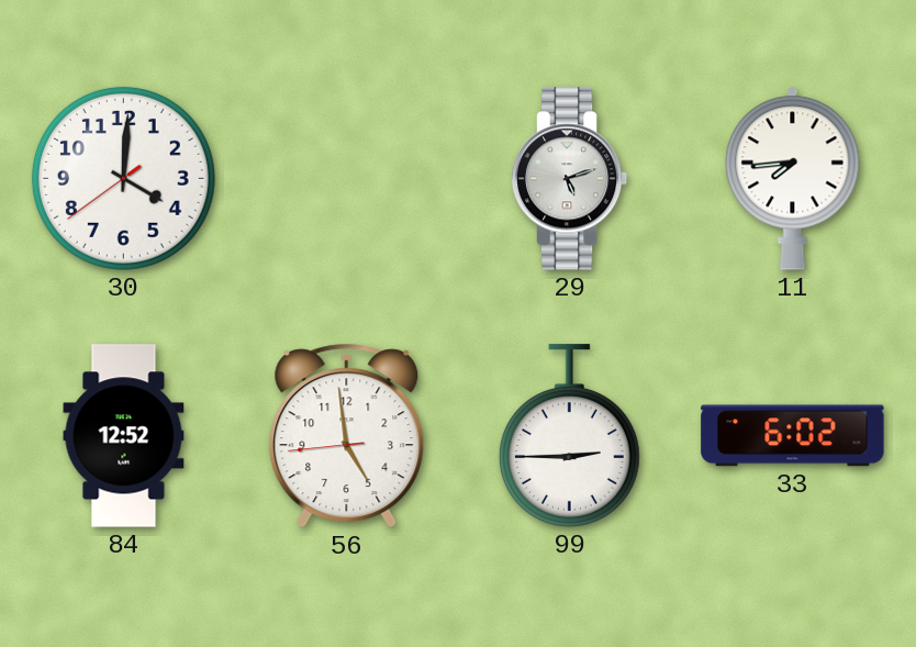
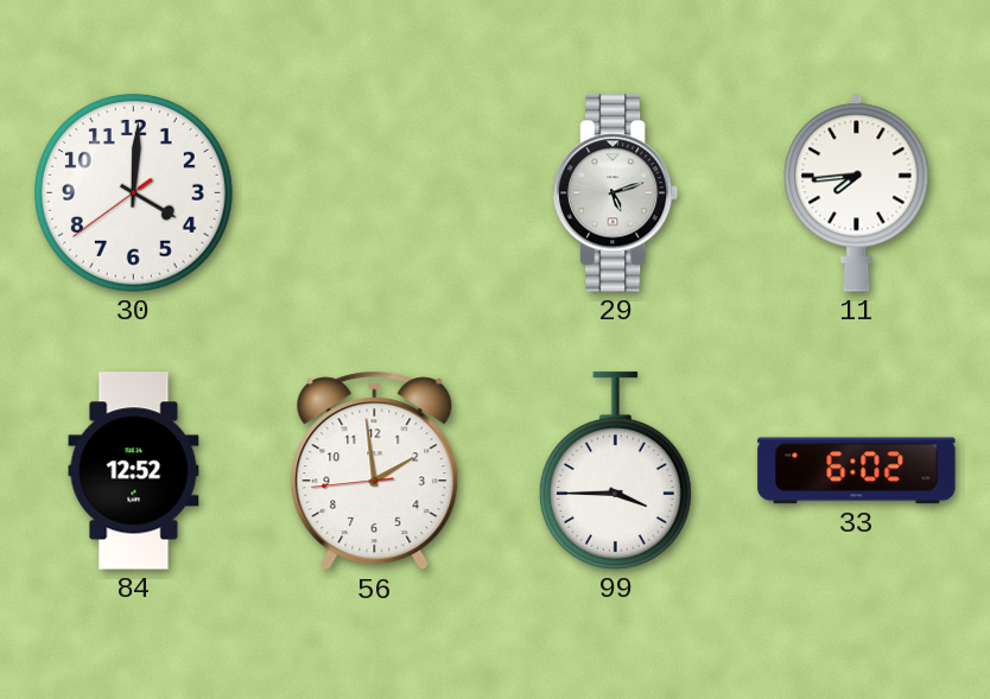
56: 4:58 -> 1:58 (375, 471)
99: 2:45 -> 3:45 (615, 471)
